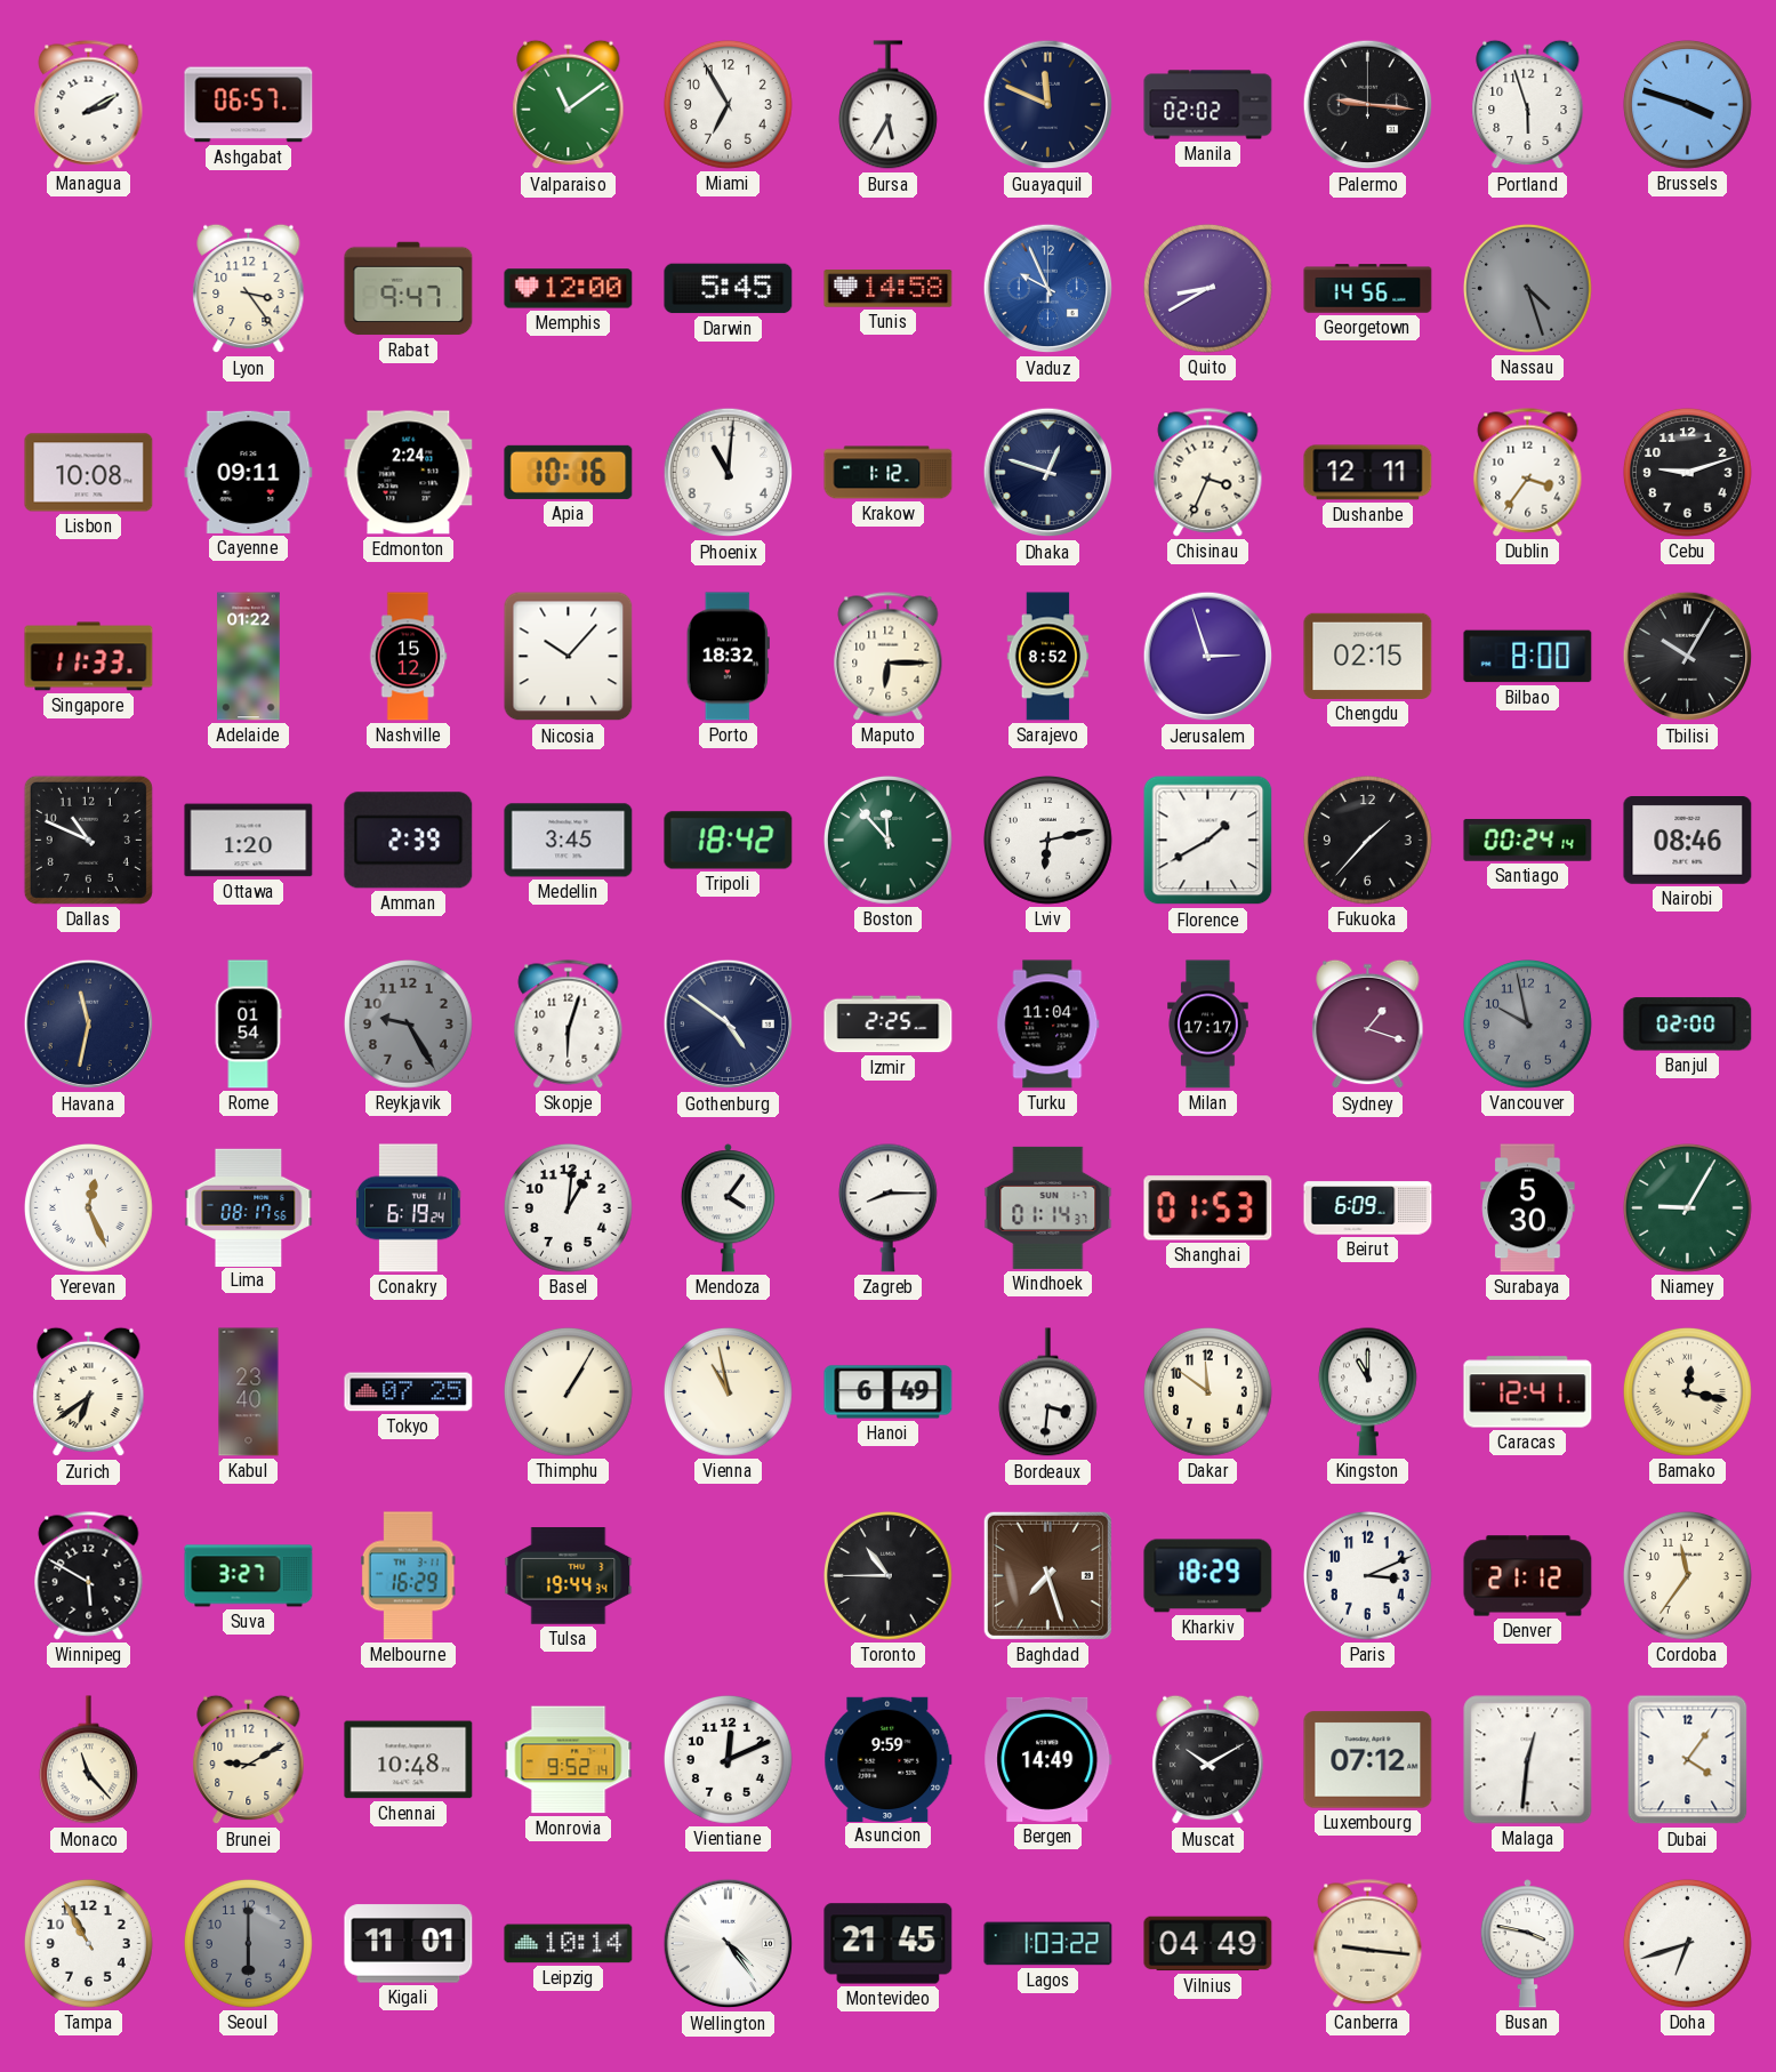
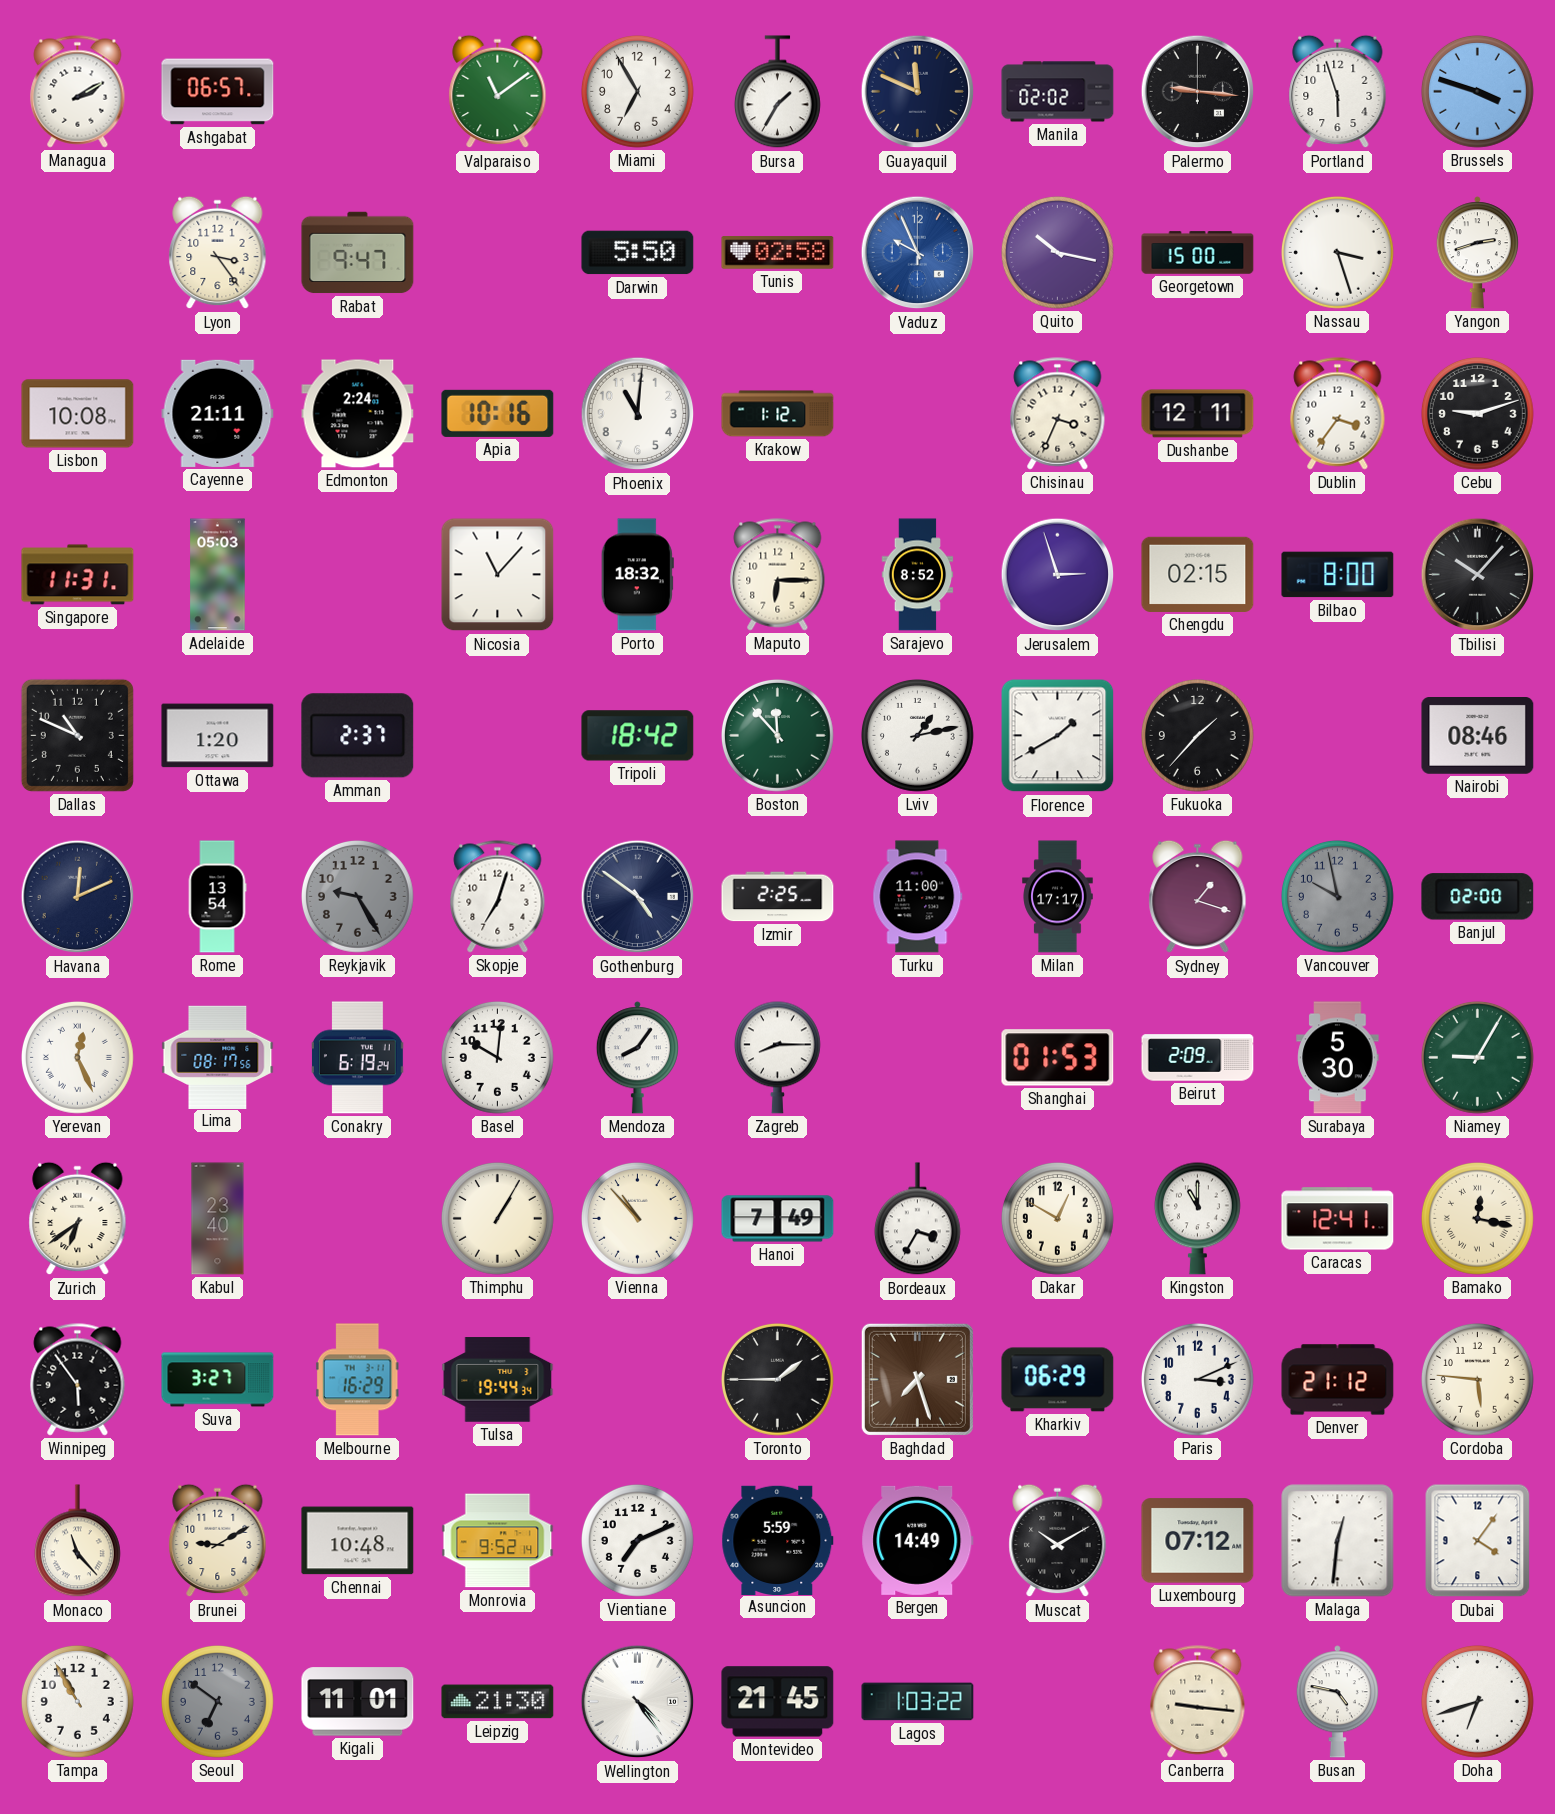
Bursa: 5:35 -> 1:35 (777, 92)
Memphis: 12:00 -> none (569, 289)
Darwin: 5:45 -> 5:50 (638, 253)
Tunis: 14:58 -> 02:58 (778, 253)
Quito: 8:40 -> 10:17 (1058, 253)
Georgetown: 14:56 -> 15:00 (1198, 253)
Nassau: 4:27 -> 3:27 (1338, 253)
Nassau dial: grey -> white (1338, 253)
Yangon: none -> 2:42 (1477, 253)
Cayenne: 09:11 -> 21:11 (218, 413)
Dhaka: 12:48 -> none (1048, 473)
Singapore: 11:33 -> 11:31 (78, 575)
Adelaide: 01:22 -> 05:03 (218, 575)
Nashville: 15:12 -> none (408, 657)
Nicosia: 10:07 -> 11:07 (498, 575)
Tbilisi: 10:05 -> 10:07 (1478, 575)
Amman: 2:39 -> 2:37 (358, 736)
Medellin: 3:45 -> none (569, 841)
Lviv: 6:13 -> 1:13 (918, 736)
Santiago: 00:24 -> none (1528, 841)
Havana: 11:32 -> 12:11 (78, 897)
Rome: 01:54 -> 13:54 (217, 897)
Skopje: 6:03 -> 7:03 (498, 897)
Turku: 11:04 -> 11:00 (918, 897)
Basel: 1:01 -> 10:01 (498, 1058)
Mendoza: 4:06 -> 8:06 (637, 1058)
Windhoek: 01:14 -> none (1048, 1207)
Beirut: 6:09 -> 2:09 (1198, 1058)
Tokyo: 07:25 -> none (409, 1392)
Vienna: 10:58 -> 10:53 (638, 1219)
Hanoi: 6:49 -> 7:49 (778, 1219)
Bordeaux: 3:31 -> 3:35 (917, 1219)
Dakar: 11:51 -> 12:50 (1058, 1219)
Winnipeg: 5:50 -> 5:54 (78, 1380)
Toronto: 10:45 -> 1:45 (778, 1380)
Kharkiv: 18:29 -> 06:29 (1058, 1380)
Cordoba: 11:36 -> 5:46 (1478, 1380)
Vientiane: 12:11 -> 7:11 (638, 1541)
Asuncion: 9:59 -> 5:59 (778, 1540)
Seoul: 6:00 -> 6:51 (218, 1702)
Leipzig: 10:14 -> 21:30 (498, 1702)
Vilnius: 04:49 -> none (1208, 1944)
Busan: 3:47 -> 4:47 (1337, 1702)
